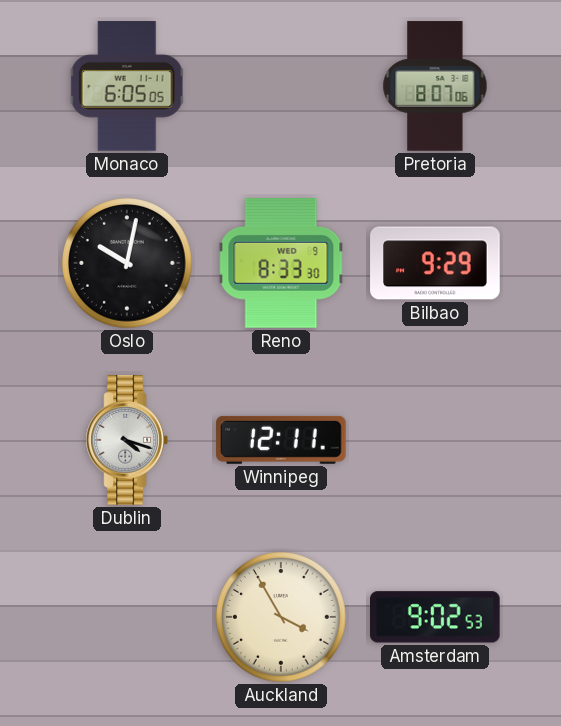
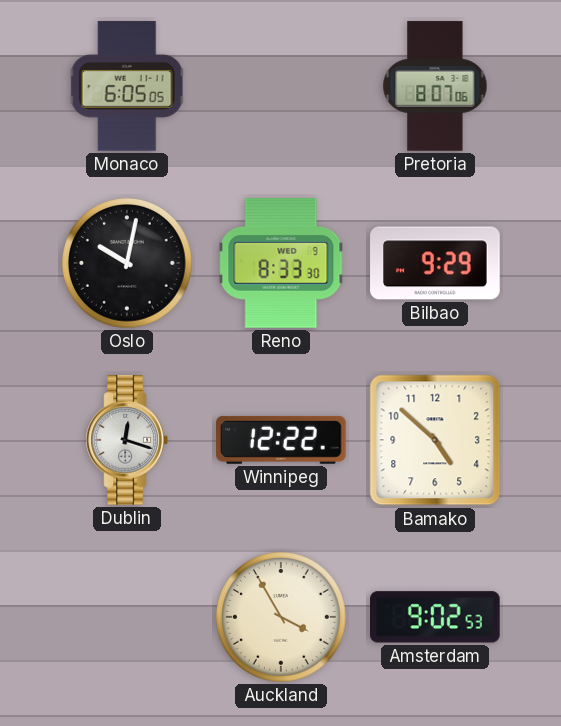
Dublin: 4:18 -> 12:18 (126, 440)
Winnipeg: 12:11 -> 12:22 (281, 440)
Bamako: none -> 4:52 (435, 440)
